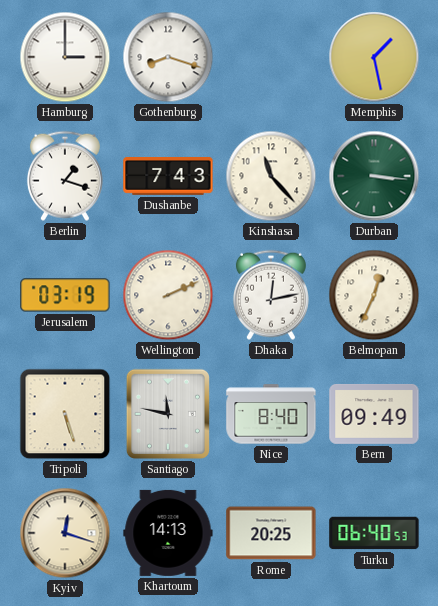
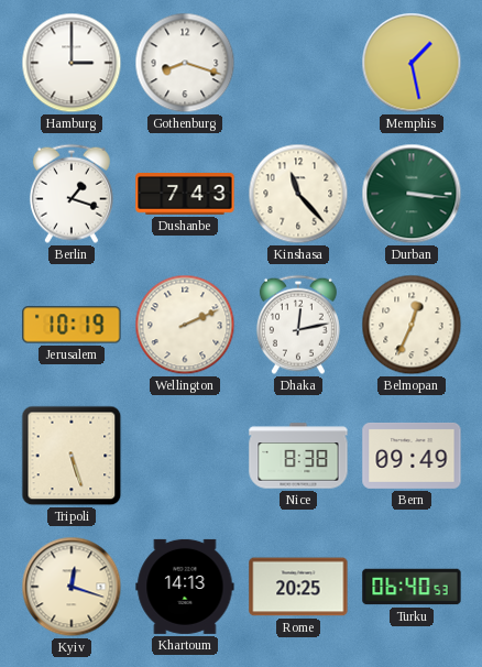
Jerusalem: 03:19 -> 10:19 (72, 325)
Santiago: 11:47 -> none (168, 414)
Nice: 8:40 -> 8:38 (298, 456)
